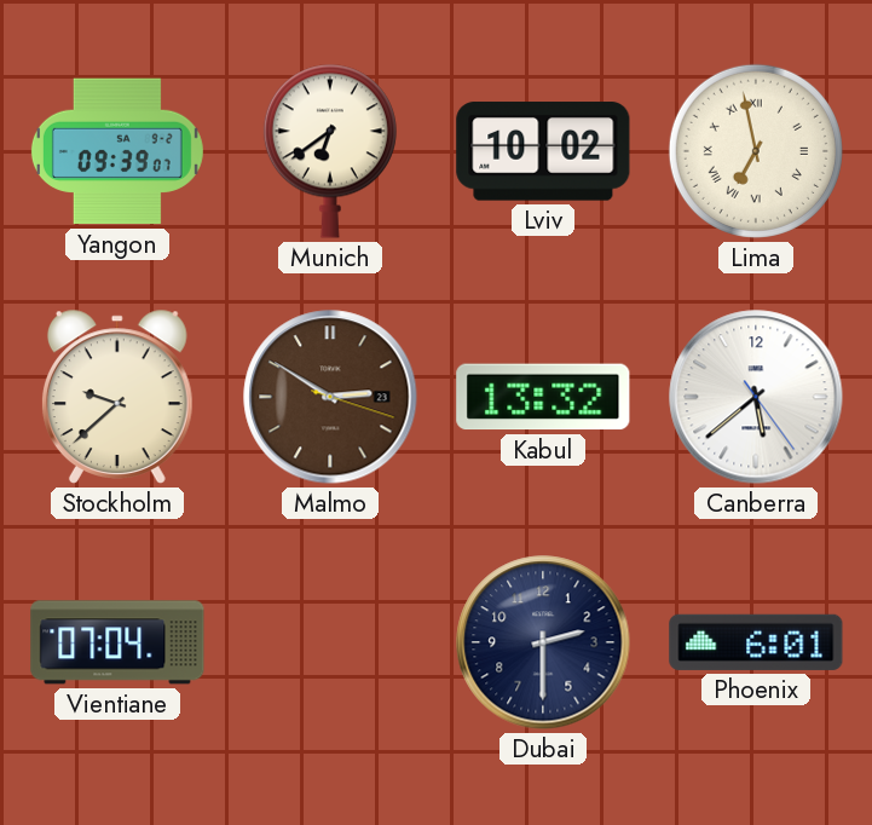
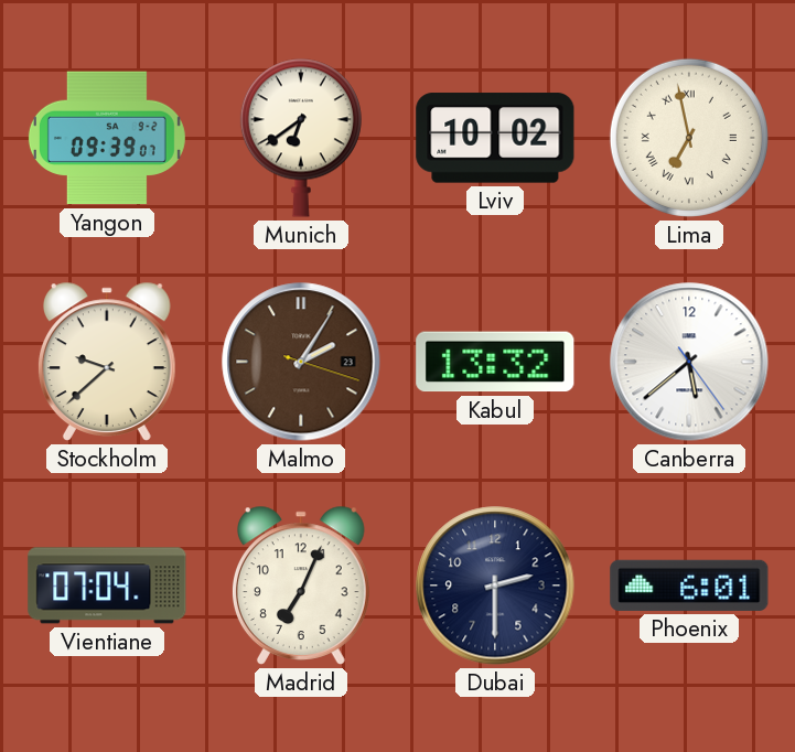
Malmo: 2:50 -> 2:05 (301, 362)
Madrid: none -> 7:04 (301, 586)
